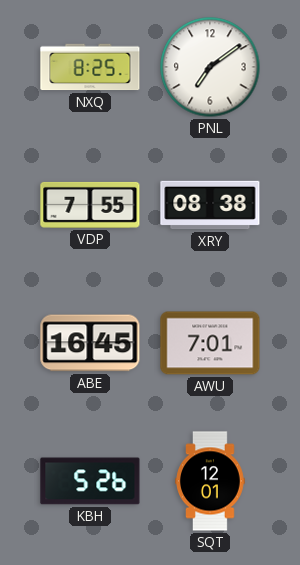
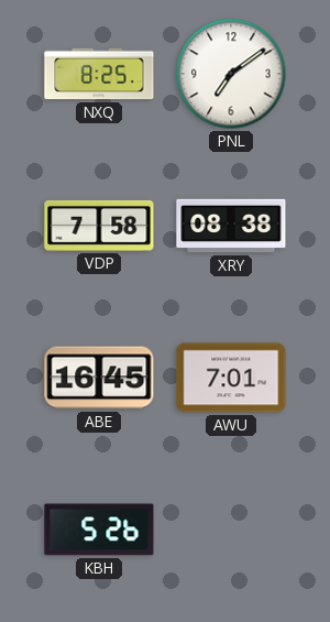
VDP: 7:55 -> 7:58 (99, 226)
SQT: 12:01 -> none (210, 481)
